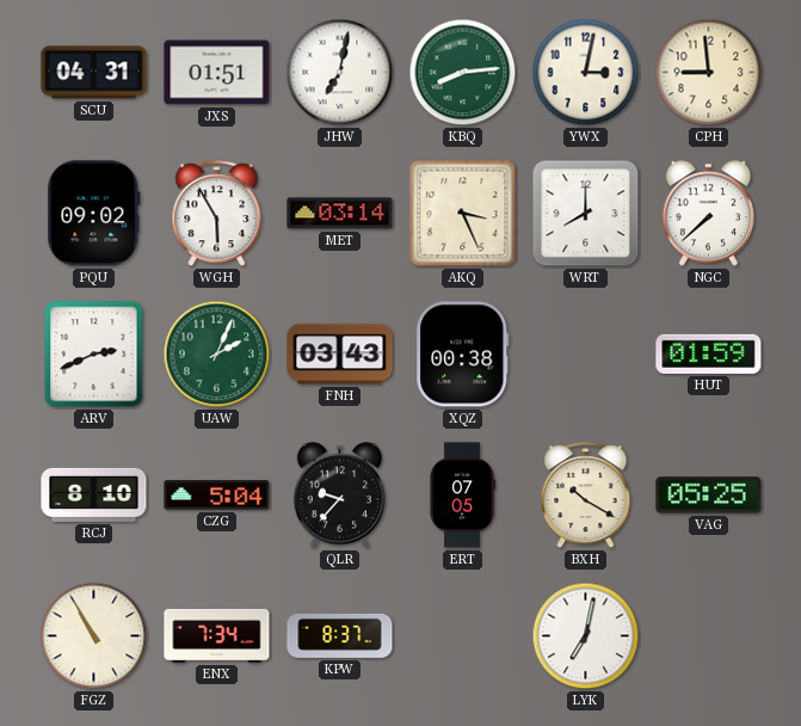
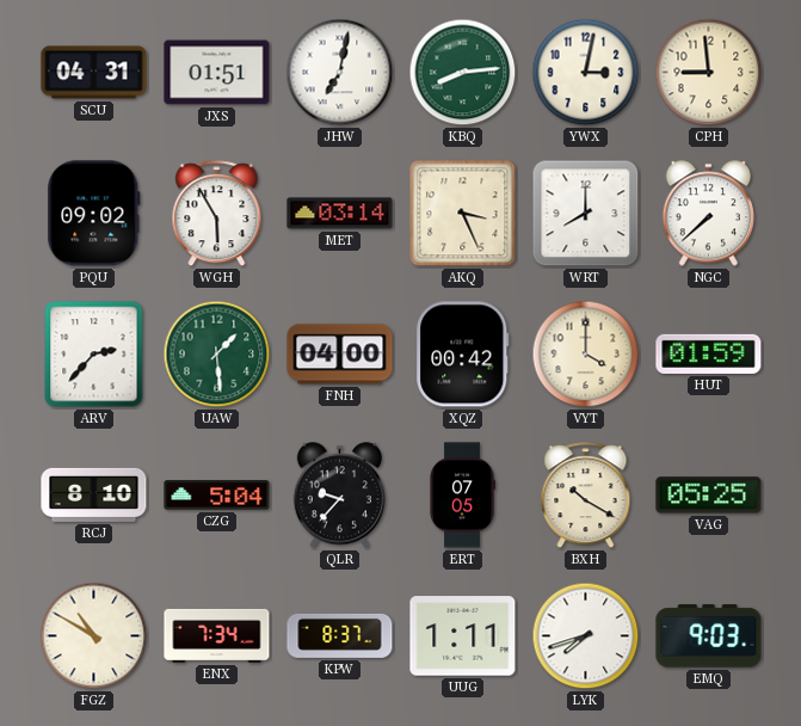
ARV: 2:41 -> 2:37 (94, 355)
UAW: 2:04 -> 1:29 (217, 355)
FNH: 03:43 -> 04:00 (340, 355)
XQZ: 00:38 -> 00:42 (463, 355)
VYT: none -> 4:00 (586, 355)
FGZ: 10:55 -> 10:50 (94, 636)
UUG: none -> 1:11 (463, 636)
LYK: 7:02 -> 7:42 (586, 636)
EMQ: none -> 9:03 (709, 636)
